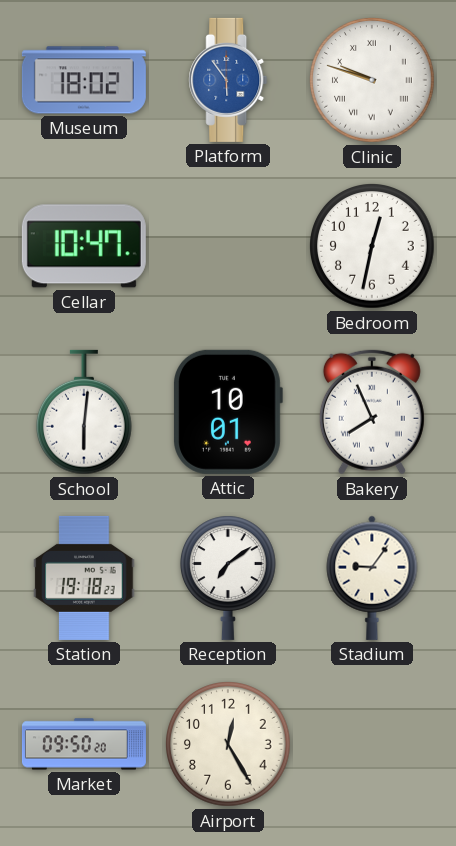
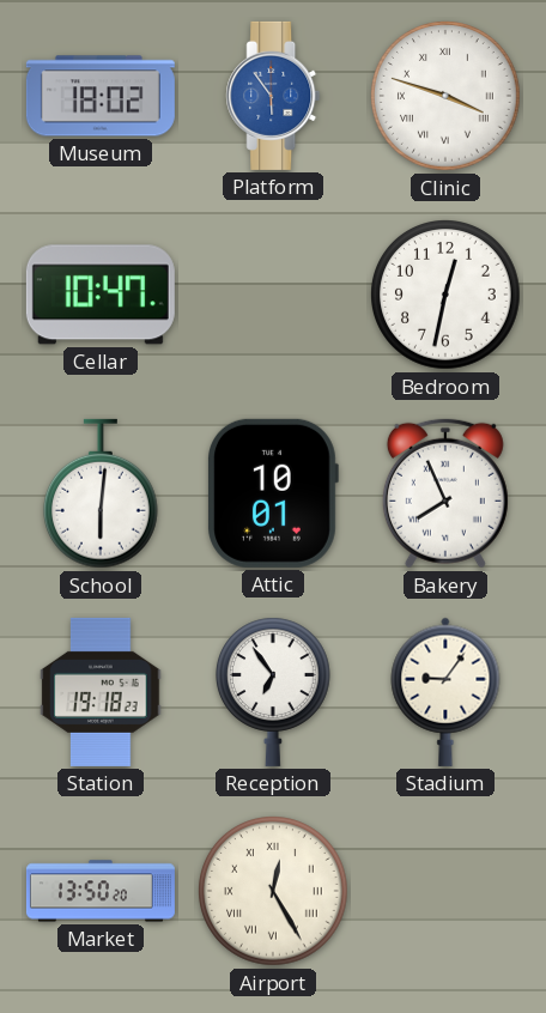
Clinic: 9:48 -> 3:48 (445, 96)
Reception: 7:09 -> 6:54 (273, 692)
Market: 09:50 -> 13:50 (101, 891)
Airport numerals: Arabic -> Roman (273, 891)
